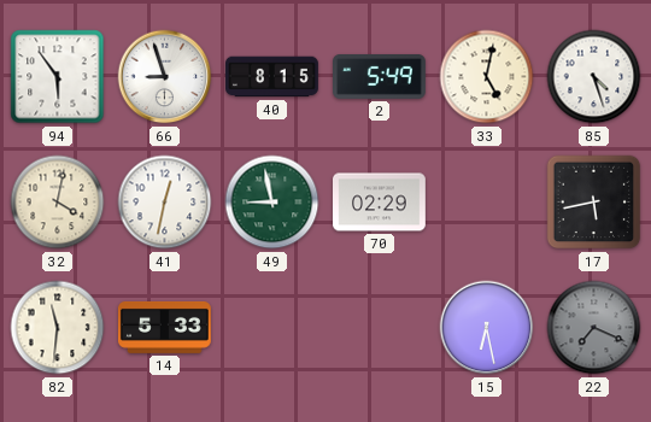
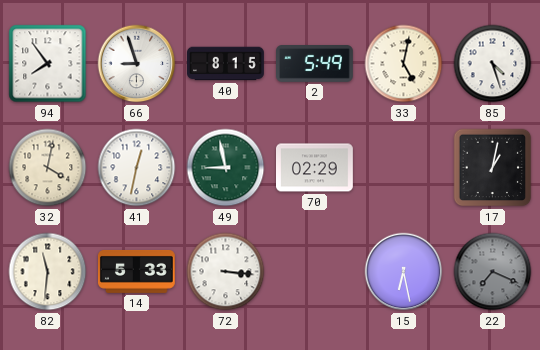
94: 5:54 -> 7:54 (48, 64)
17: 5:43 -> 1:02 (493, 168)
72: none -> 3:16 (226, 272)
